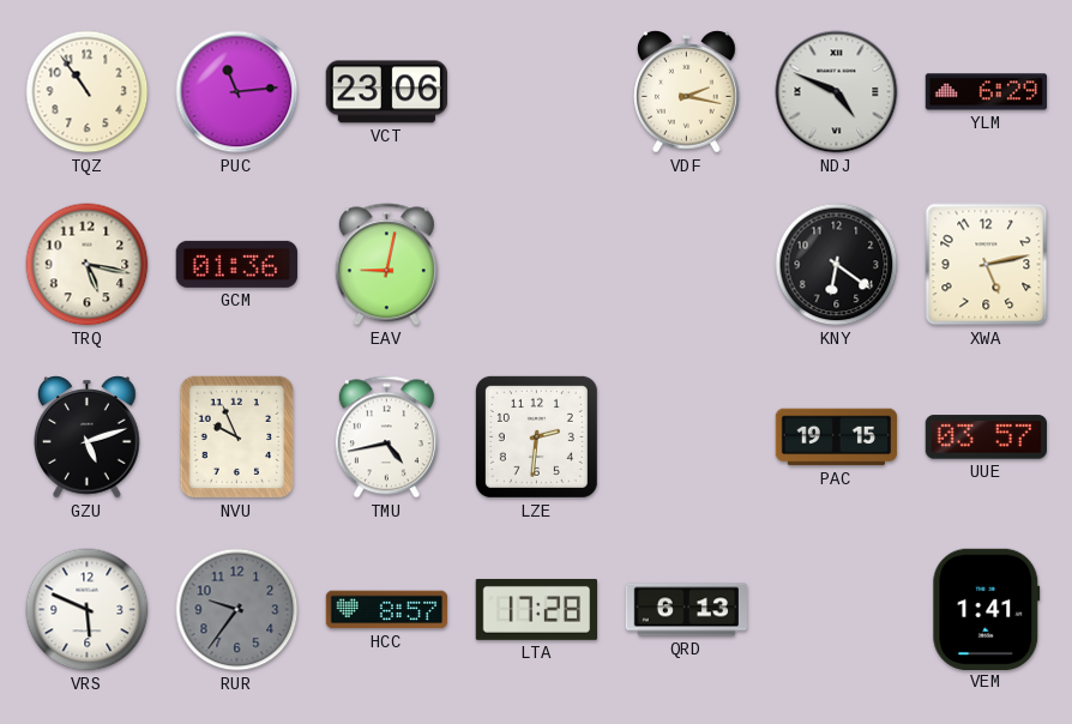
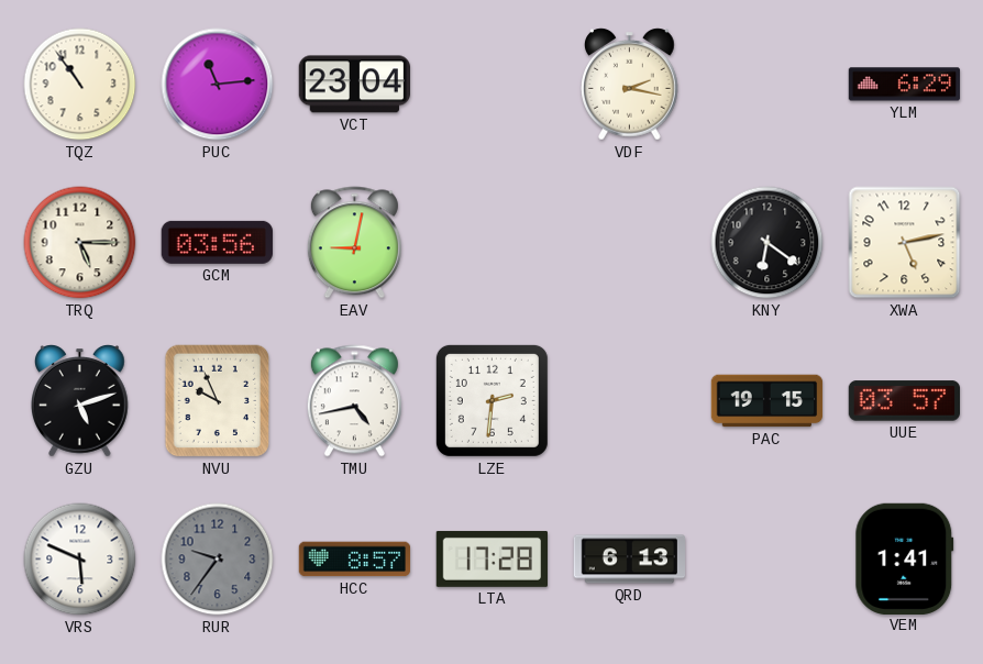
VCT: 23:06 -> 23:04 (354, 85)
NDJ: 4:49 -> none (837, 92)
TRQ: 5:17 -> 5:15 (80, 243)
GCM: 01:36 -> 03:56 (217, 242)
